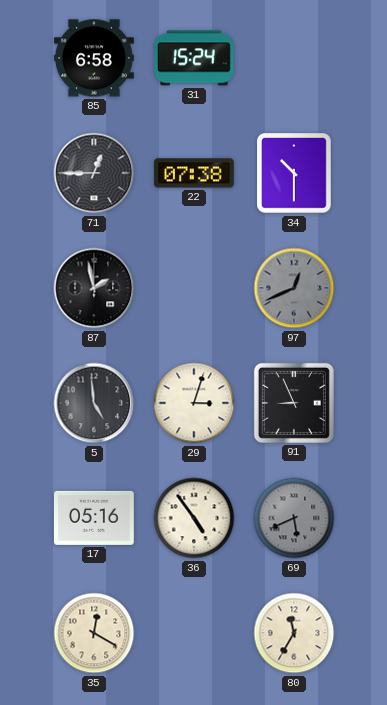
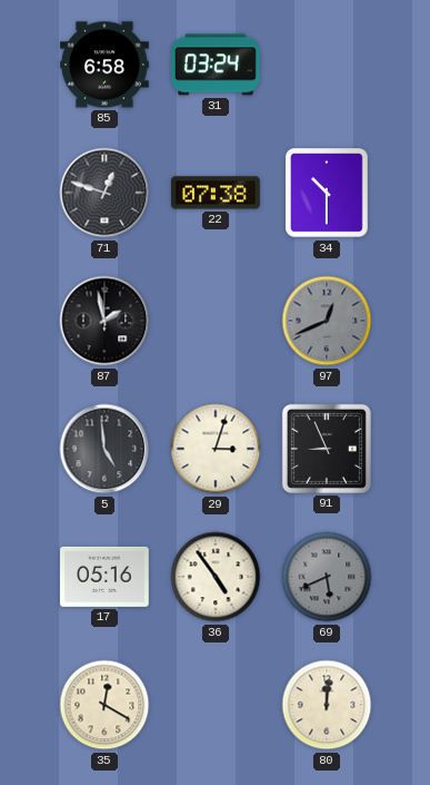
31: 15:24 -> 03:24 (217, 65)
71: 12:45 -> 12:48 (104, 193)
80: 11:35 -> 12:01 (327, 705)
